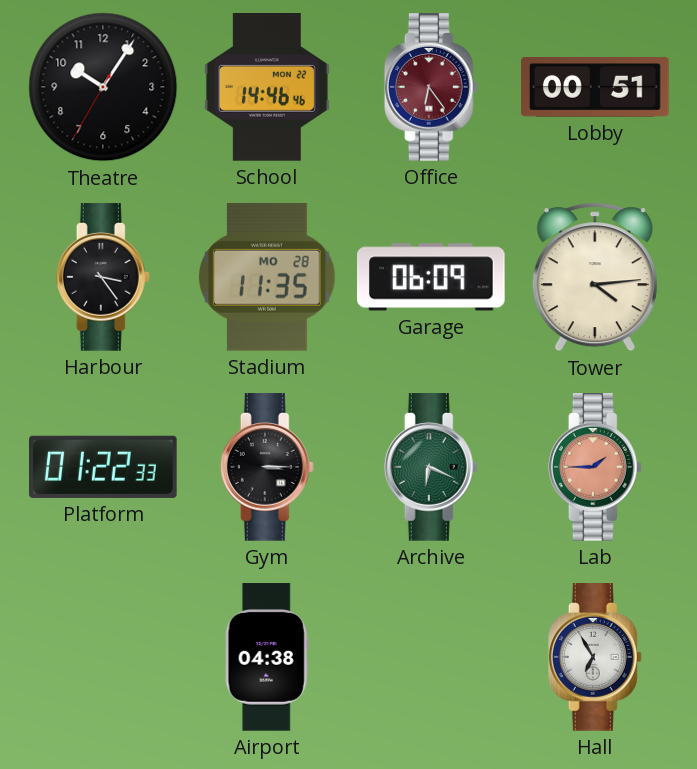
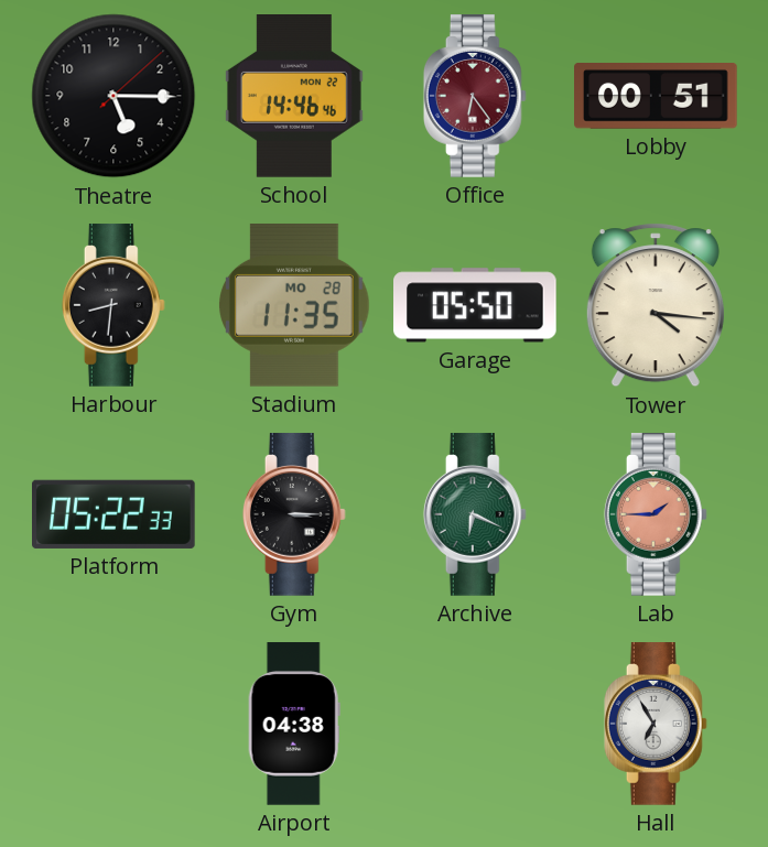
Theatre: 10:05 -> 5:15 (113, 96)
Harbour: 3:24 -> 8:31 (113, 305)
Garage: 06:09 -> 05:50 (476, 305)
Tower: 4:14 -> 4:16 (656, 305)
Platform: 01:22 -> 05:22 (115, 514)
